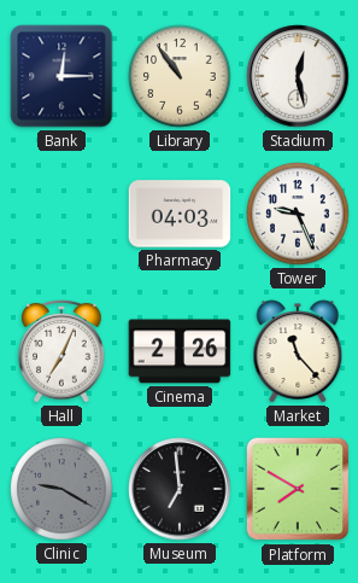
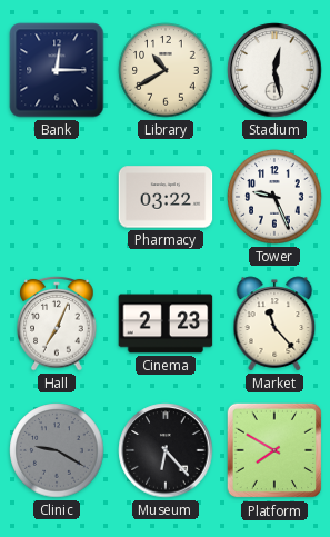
Library: 10:54 -> 10:40 (166, 70)
Pharmacy: 04:03 -> 03:22 (166, 197)
Cinema: 2:26 -> 2:23 (166, 324)
Museum: 6:59 -> 6:23 (166, 450)
